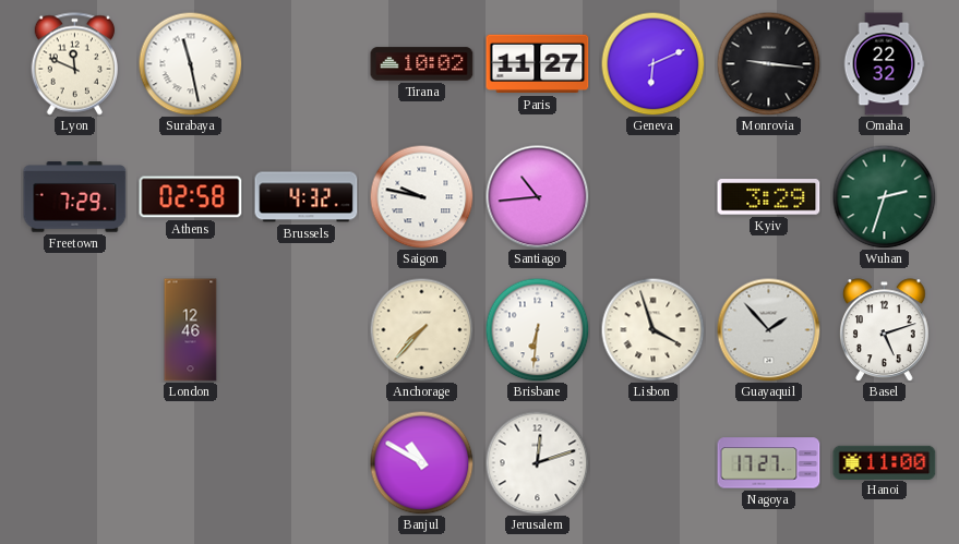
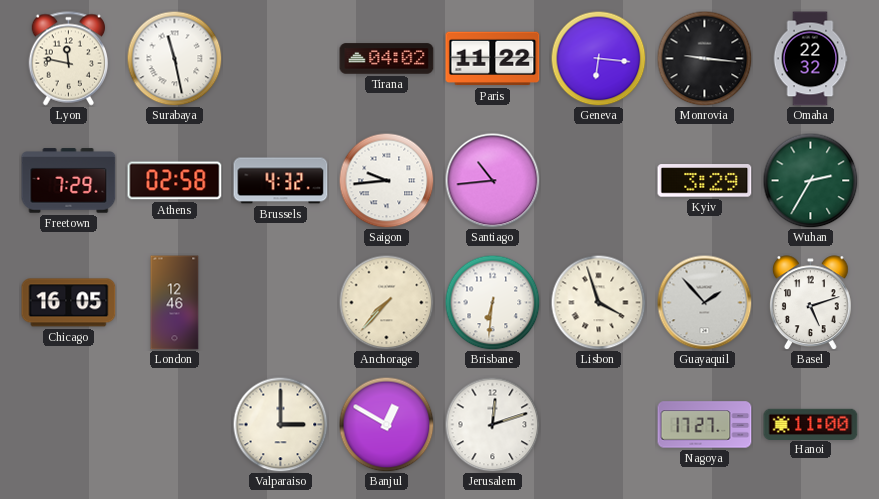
Lyon: 11:49 -> 11:47 (68, 59)
Tirana: 10:02 -> 04:02 (387, 59)
Paris: 11:27 -> 11:22 (493, 59)
Geneva: 6:11 -> 6:16 (598, 58)
Saigon: 9:47 -> 9:44 (386, 180)
Wuhan: 2:33 -> 2:35 (810, 180)
Chicago: none -> 16:05 (69, 303)
Valparaiso: none -> 3:00 (280, 424)
Banjul: 10:50 -> 12:50 (386, 424)
